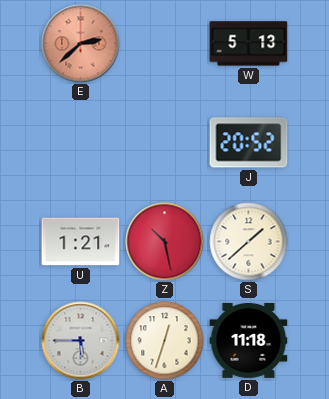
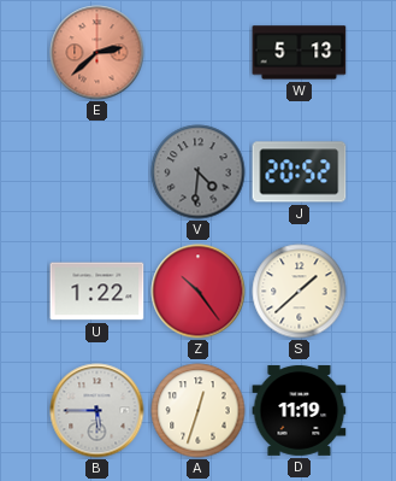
V: none -> 4:31 (199, 172)
U: 1:21 -> 1:22 (97, 292)
Z: 10:28 -> 10:24 (199, 292)
D: 11:18 -> 11:19 (300, 410)
